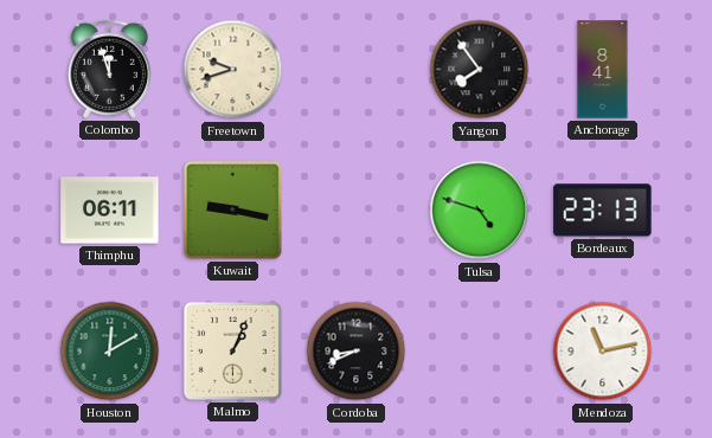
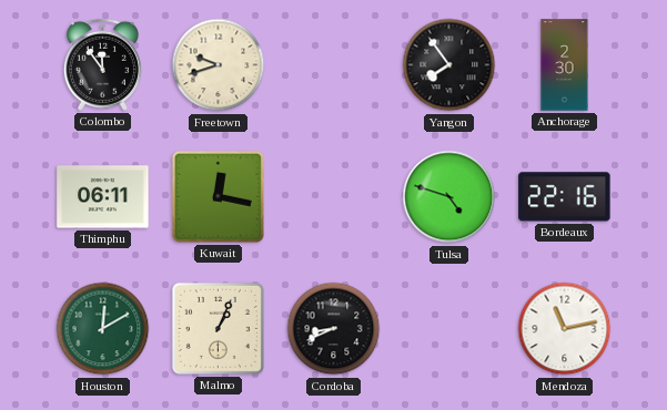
Colombo: 11:57 -> 11:54 (102, 64)
Anchorage: 8:41 -> 2:30 (565, 65)
Kuwait: 9:17 -> 12:17 (218, 196)
Bordeaux: 23:13 -> 22:16 (565, 197)
